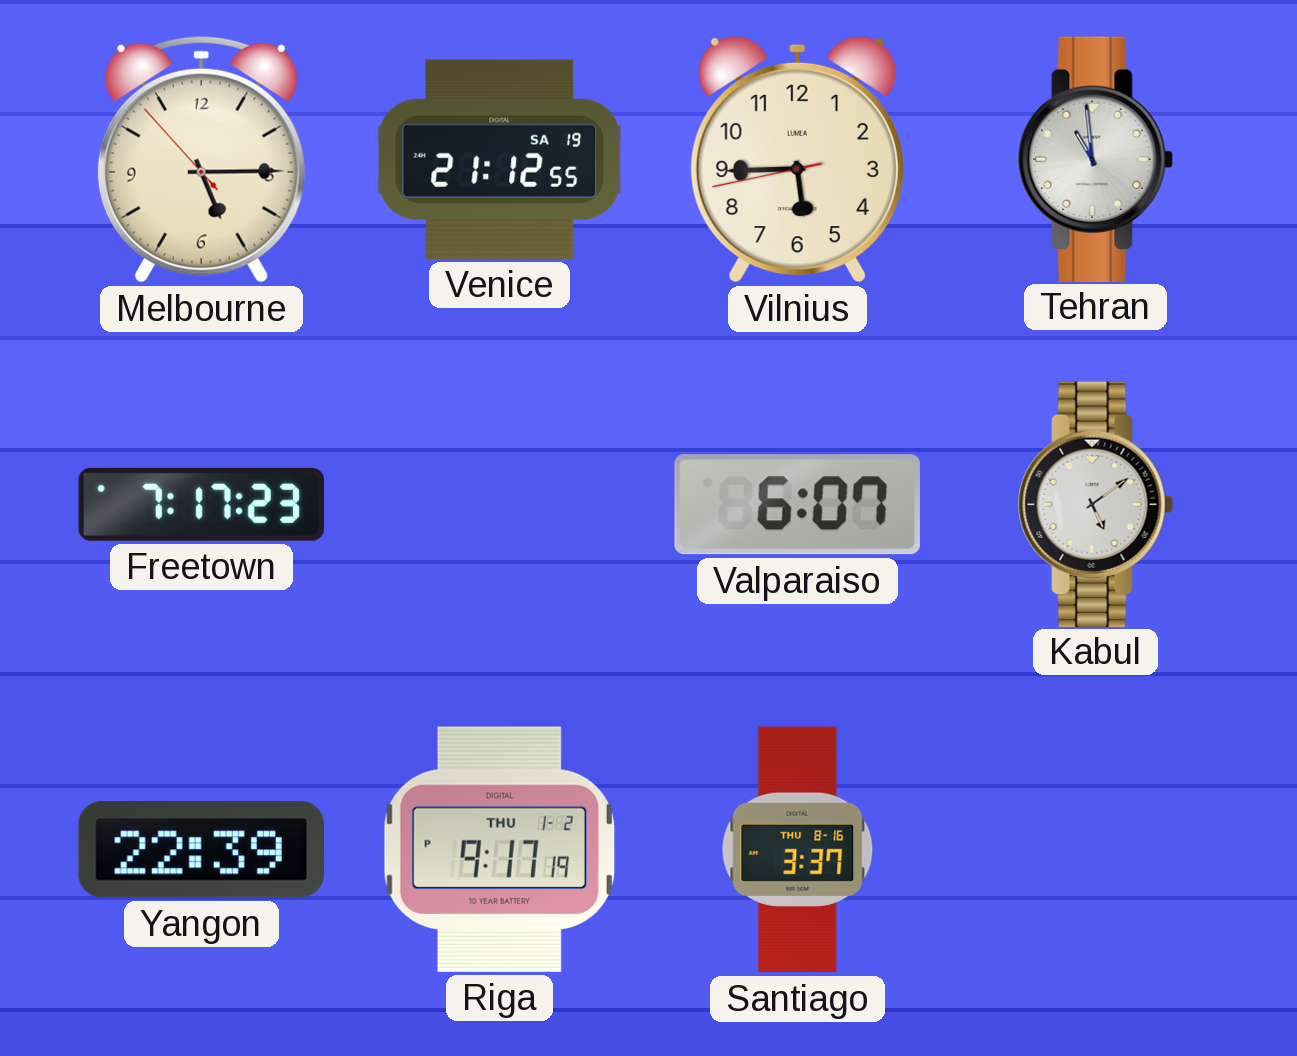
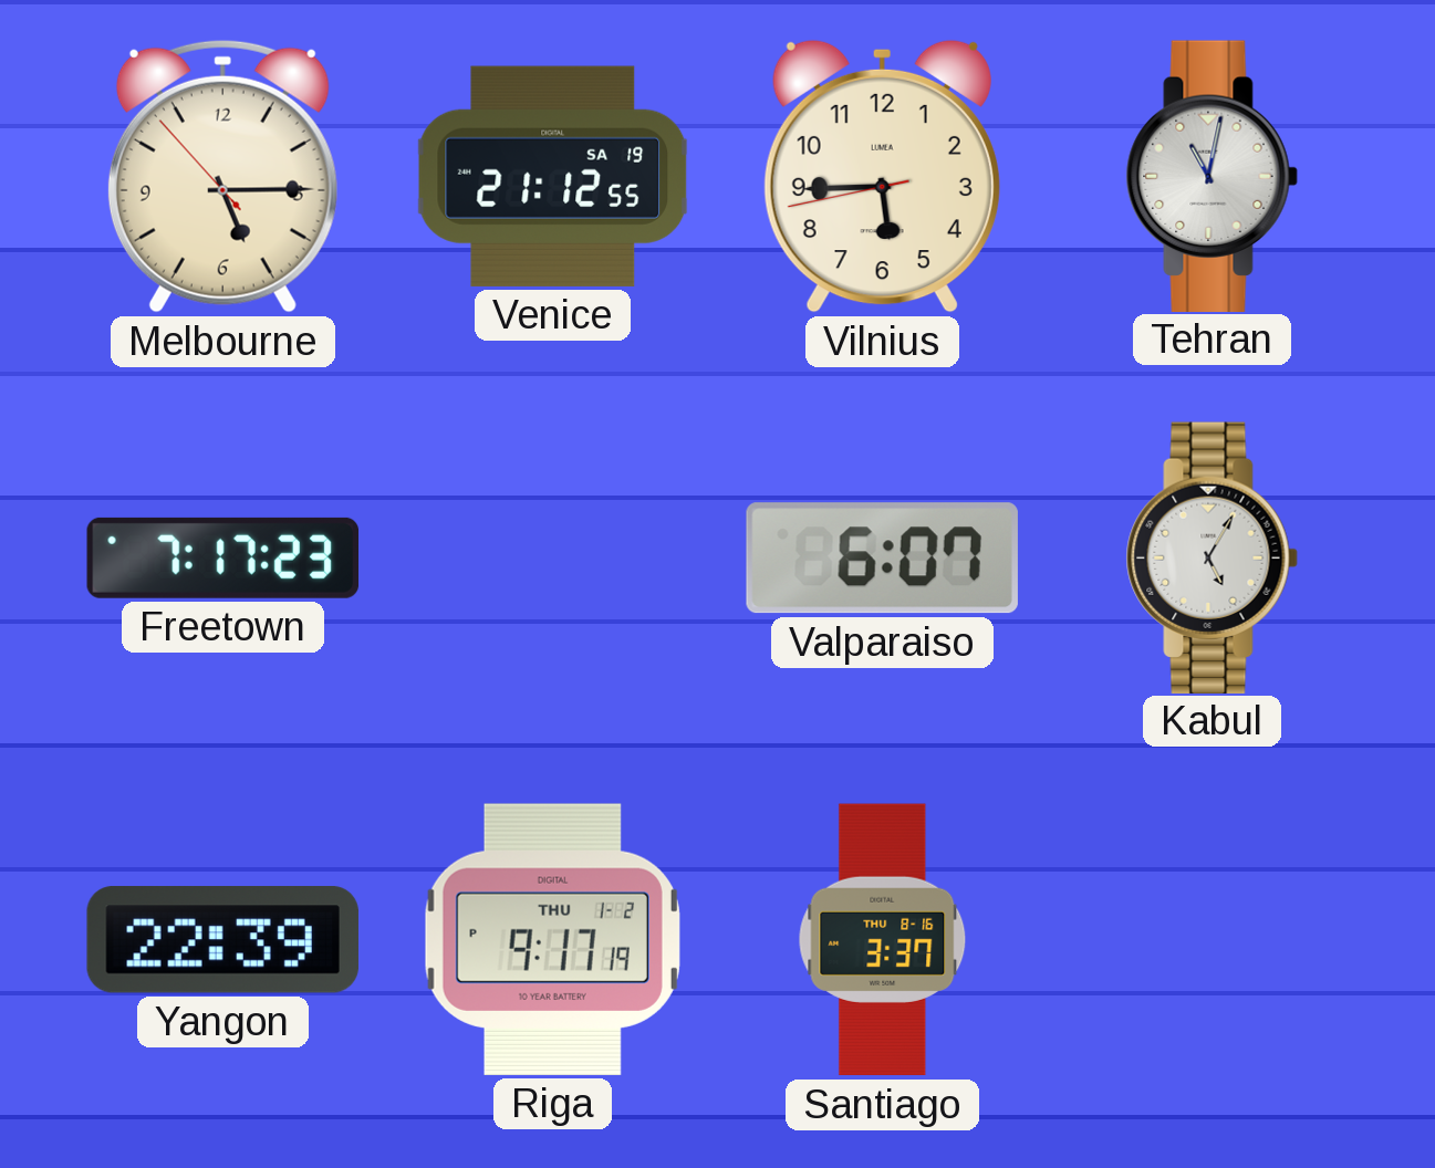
Tehran: 10:59 -> 11:02 (1212, 176)
Kabul: 5:09 -> 5:05 (1212, 557)
